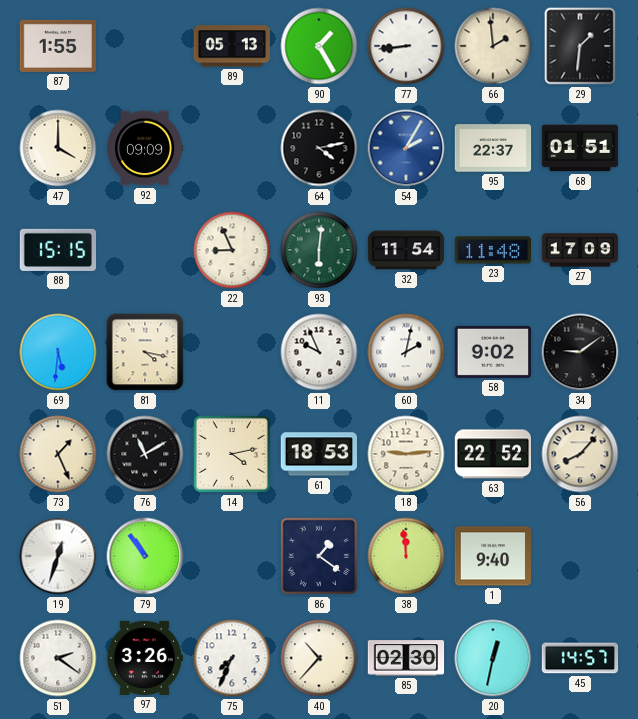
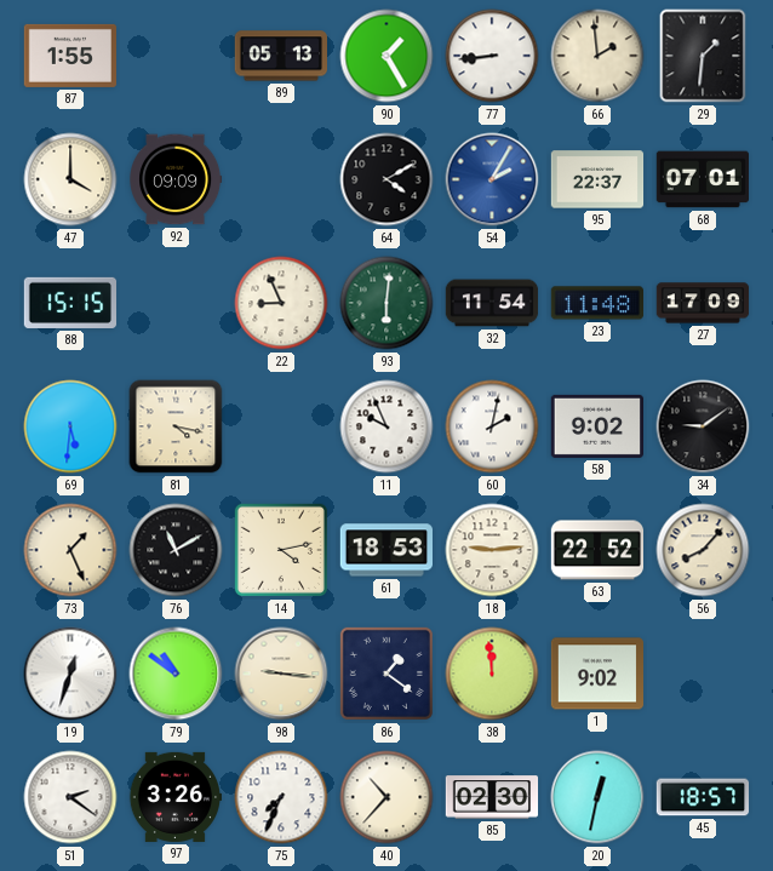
64: 4:13 -> 4:10 (386, 179)
68: 01:51 -> 07:01 (703, 179)
79: 10:54 -> 10:51 (176, 674)
98: none -> 9:16 (281, 674)
1: 9:40 -> 9:02 (597, 674)
45: 14:57 -> 18:57 (703, 797)
